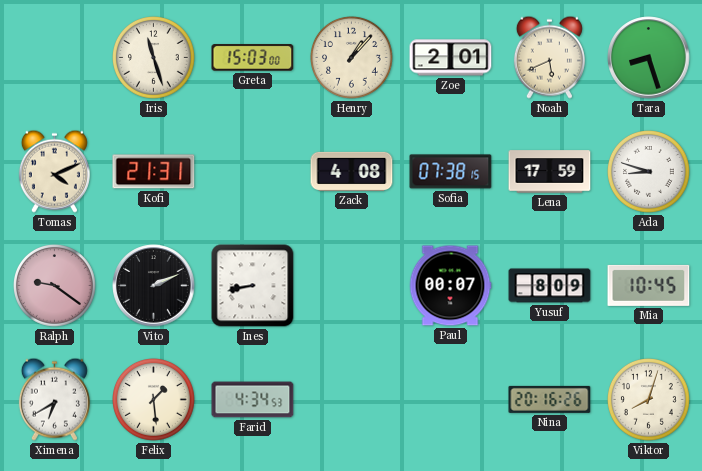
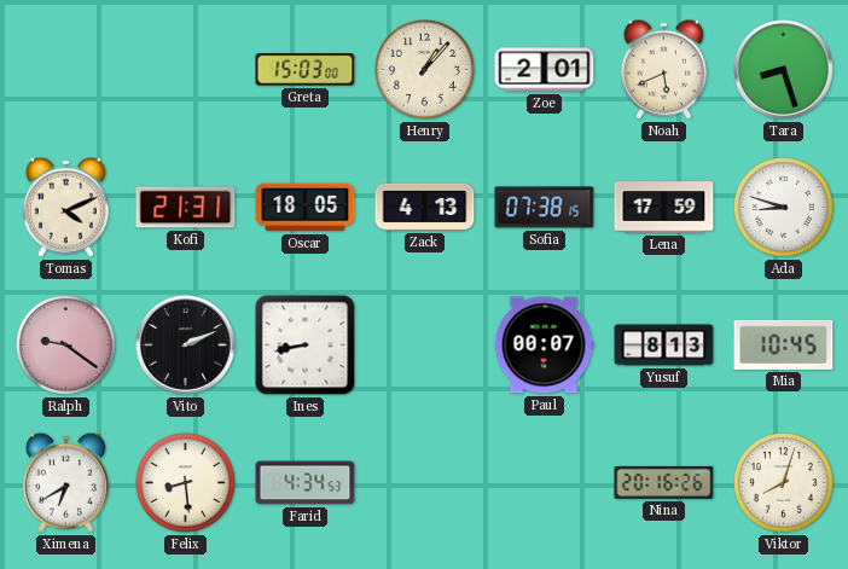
Iris: 11:27 -> none (154, 58)
Oscar: none -> 18:05 (306, 208)
Zack: 4:08 -> 4:13 (425, 207)
Yusuf: 8:09 -> 8:13 (664, 346)
Felix: 1:29 -> 8:29 (186, 483)
